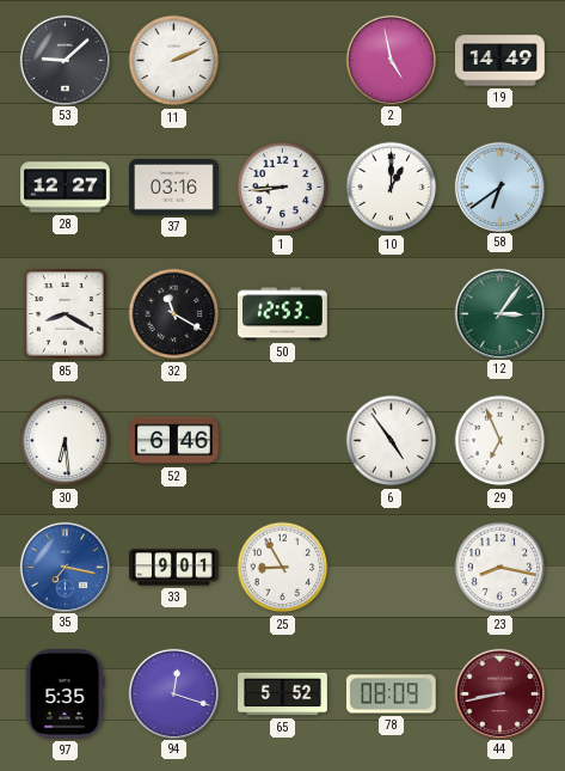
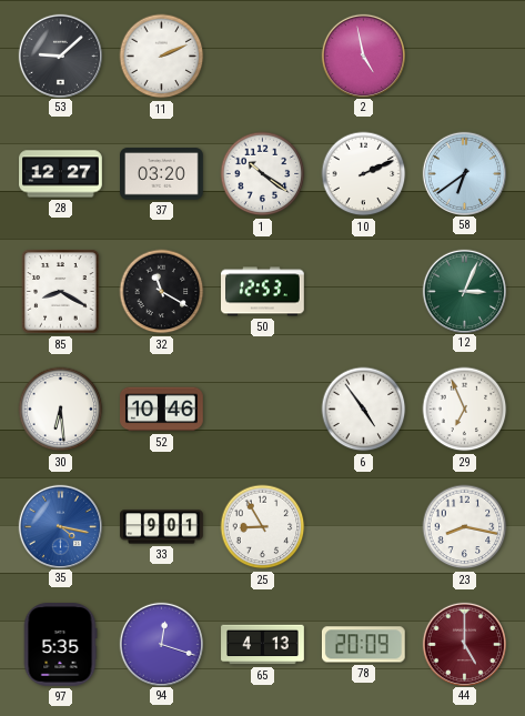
19: 14:49 -> none (500, 61)
37: 03:16 -> 03:20 (162, 174)
1: 8:44 -> 10:21 (263, 174)
10: 1:00 -> 2:11 (364, 174)
12: 3:06 -> 3:04 (464, 291)
52: 6:46 -> 10:46 (162, 410)
35: 7:17 -> 4:17 (60, 526)
65: 5:52 -> 4:13 (263, 645)
78: 08:09 -> 20:09 (363, 645)
44: 8:43 -> 5:00 (464, 644)
